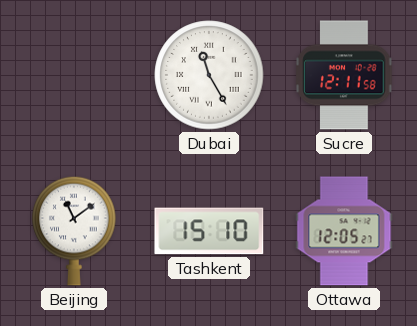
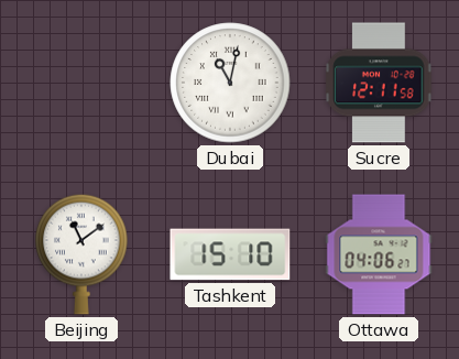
Dubai: 11:25 -> 11:02 (230, 83)
Ottawa: 12:05 -> 04:06 (379, 254)
